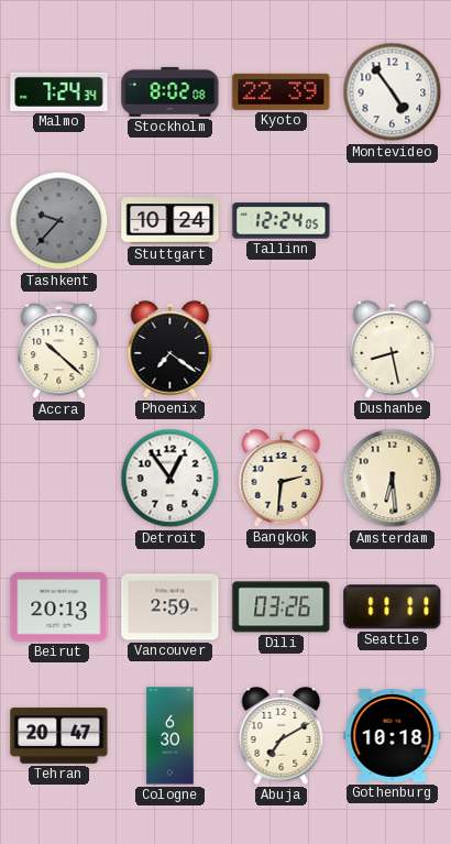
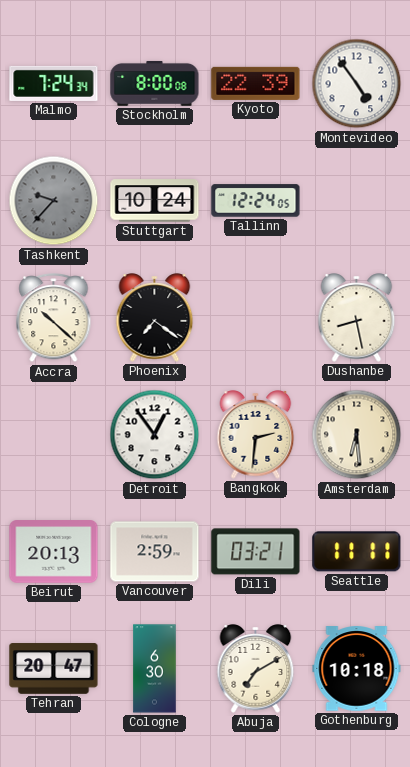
Stockholm: 8:02 -> 8:00 (155, 83)
Dili: 03:26 -> 03:21 (256, 552)
